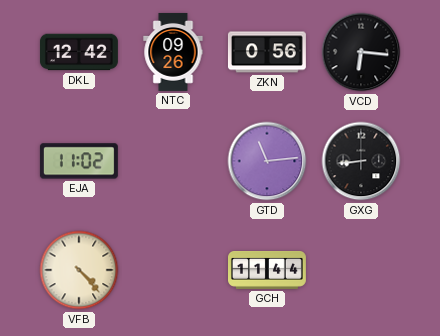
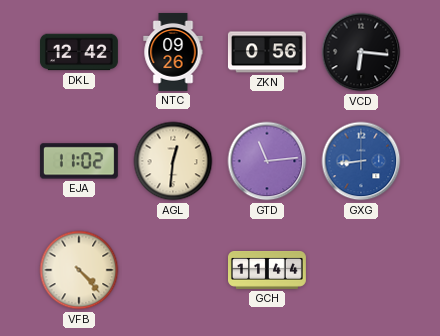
AGL: none -> 12:31 (173, 161)
GXG dial: black -> blue (361, 161)
